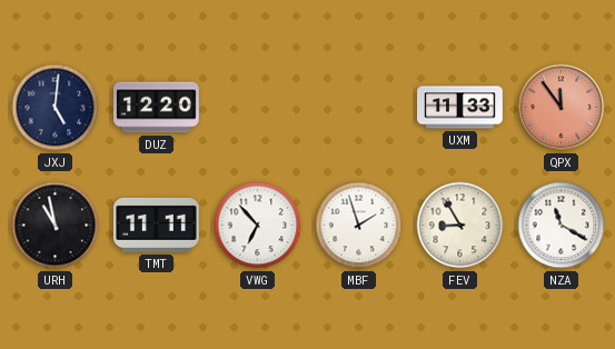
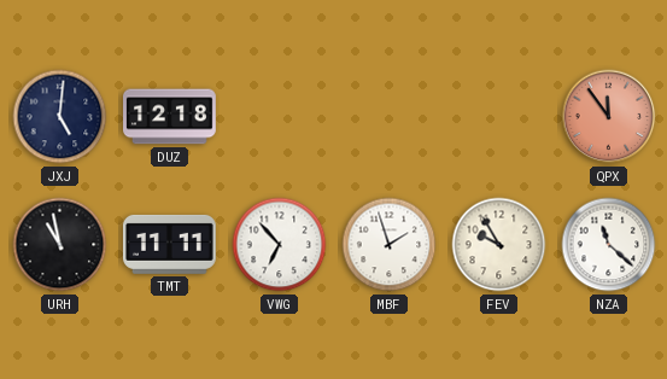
DUZ: 12:20 -> 12:18 (170, 117)
UXM: 11:33 -> none (460, 108)
FEV: 8:55 -> 9:55 (499, 245)
NZA: 11:20 -> 11:22 (609, 245)
